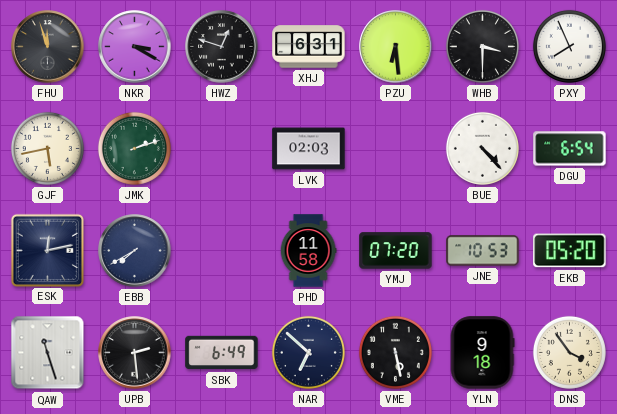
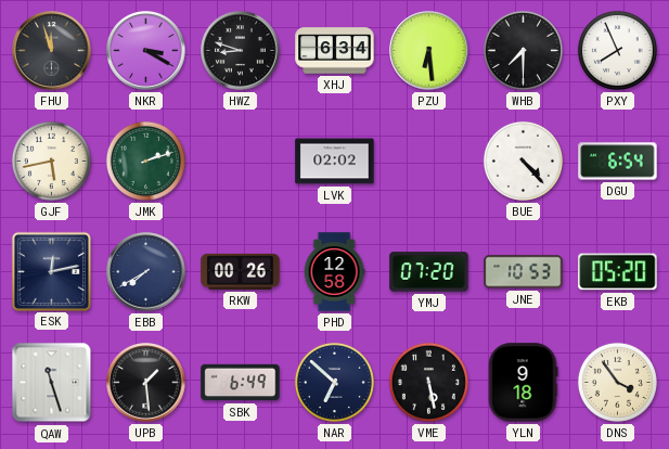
HWZ: 12:48 -> 8:48 (241, 51)
XHJ: 6:31 -> 6:34 (335, 51)
WHB: 3:30 -> 7:30 (523, 50)
LVK: 02:03 -> 02:02 (335, 162)
RKW: none -> 00:26 (241, 271)
PHD: 11:58 -> 12:58 (334, 272)
UPB: 2:29 -> 1:29 (146, 383)
